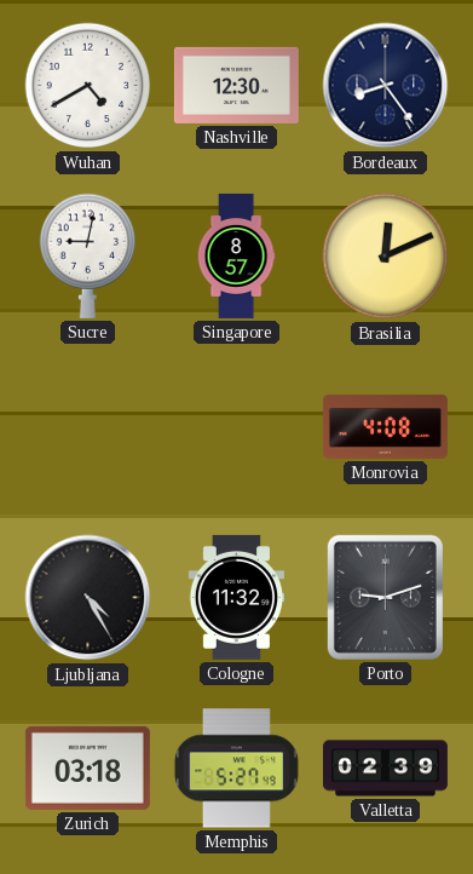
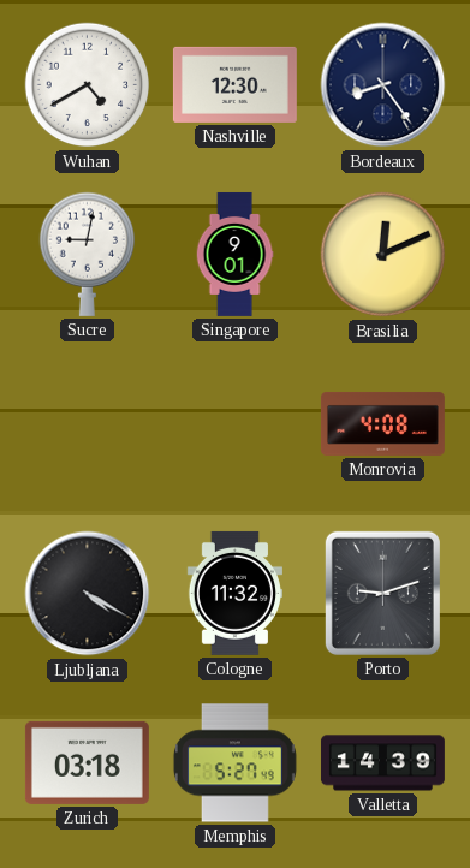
Singapore: 8:57 -> 9:01 (234, 254)
Ljubljana: 4:25 -> 4:20 (88, 594)
Valletta: 02:39 -> 14:39 (382, 763)
